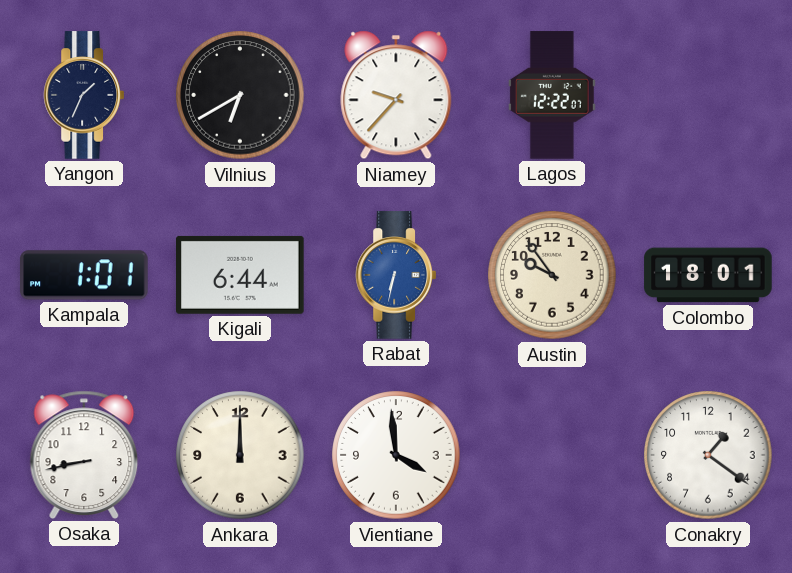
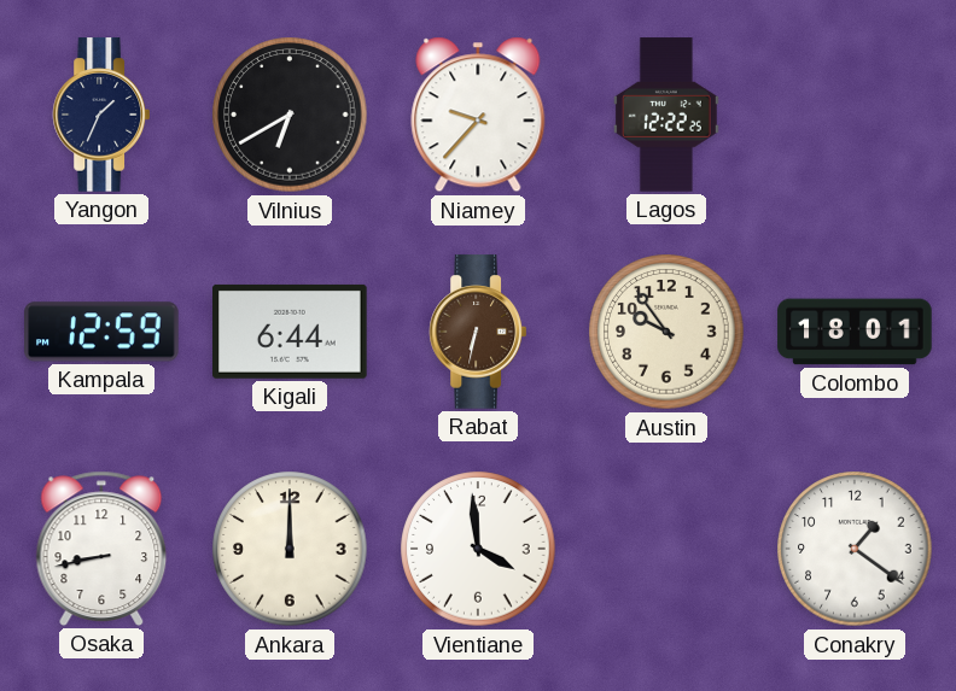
Lagos: 12:22:07 -> 12:22:25 (666, 115)
Kampala: 1:01 -> 12:59 (101, 332)
Rabat dial: blue -> brown (477, 332)
